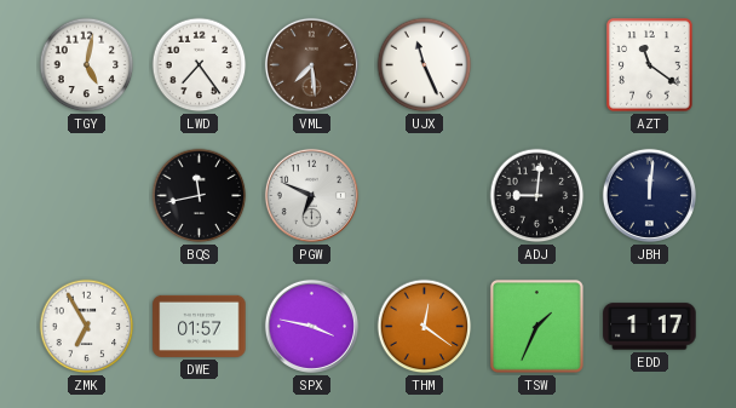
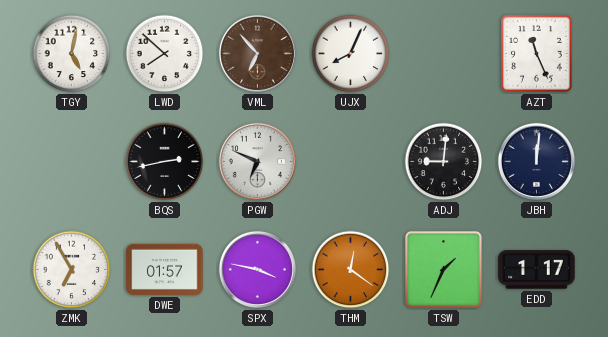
LWD: 7:24 -> 7:52 (165, 54)
VML: 7:29 -> 6:53 (257, 53)
UJX: 11:26 -> 8:04 (351, 54)
AZT: 11:21 -> 11:26 (537, 54)
BQS: 11:43 -> 2:43 (165, 162)
